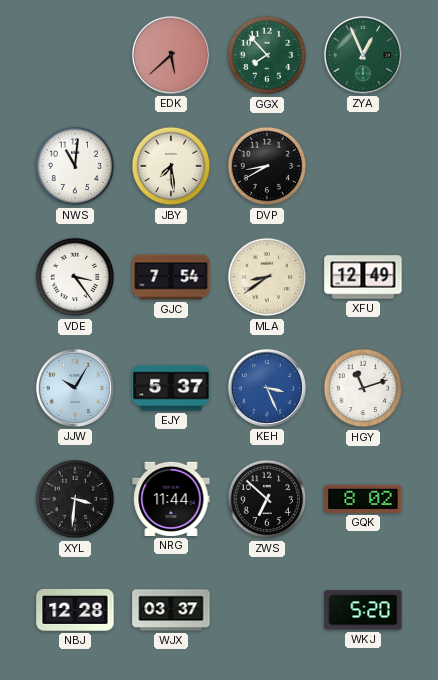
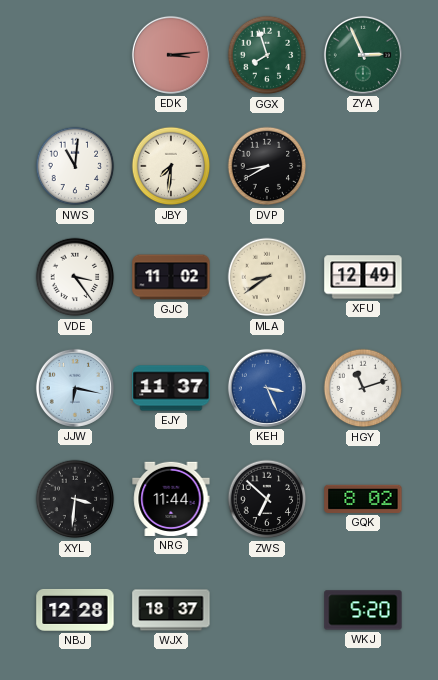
EDK: 5:38 -> 3:14 (171, 55)
GGX: 7:53 -> 7:57 (267, 55)
ZYA: 12:56 -> 2:56 (363, 55)
JBY: 7:29 -> 7:31 (171, 166)
GJC: 7:54 -> 11:02 (171, 277)
JJW: 10:05 -> 6:17 (75, 388)
EJY: 5:37 -> 11:37 (171, 388)
WJX: 03:37 -> 18:37 (171, 610)
